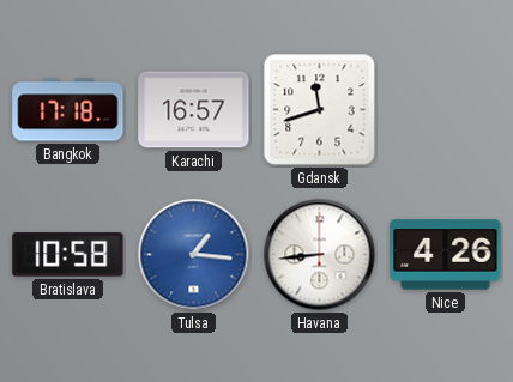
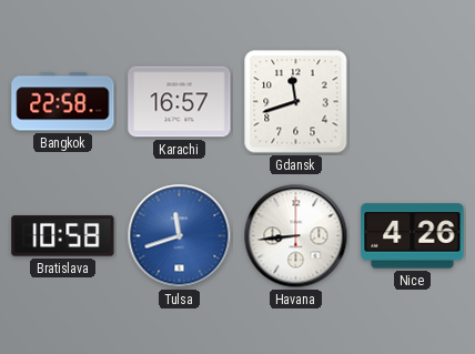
Bangkok: 17:18 -> 22:58 (63, 102)
Tulsa: 1:16 -> 11:42 (180, 236)
